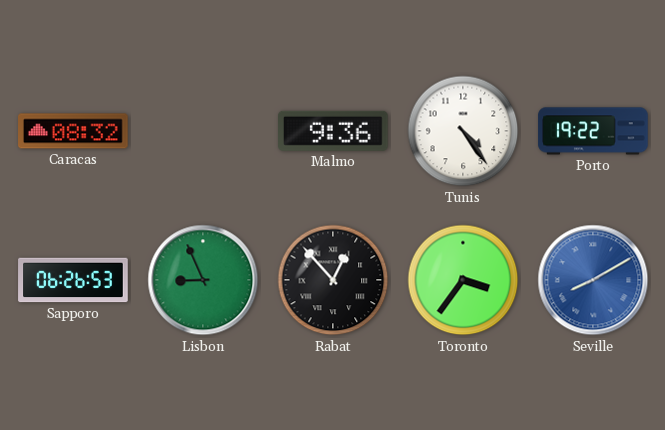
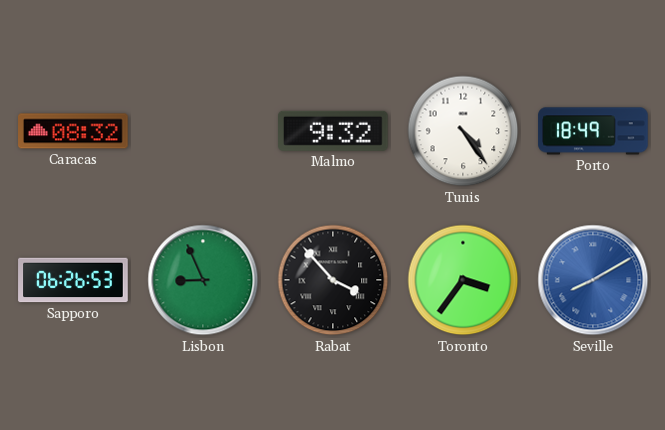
Malmo: 9:36 -> 9:32 (334, 131)
Porto: 19:22 -> 18:49 (593, 131)
Rabat: 12:53 -> 3:53 (333, 280)
